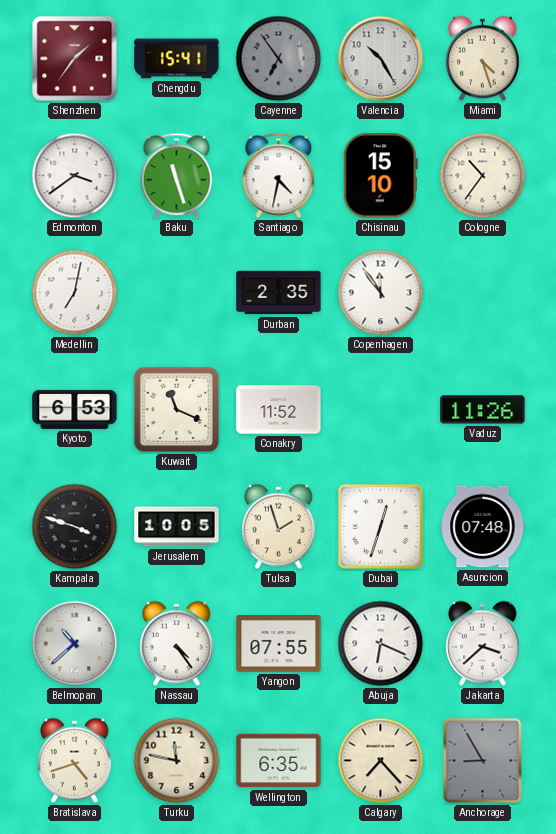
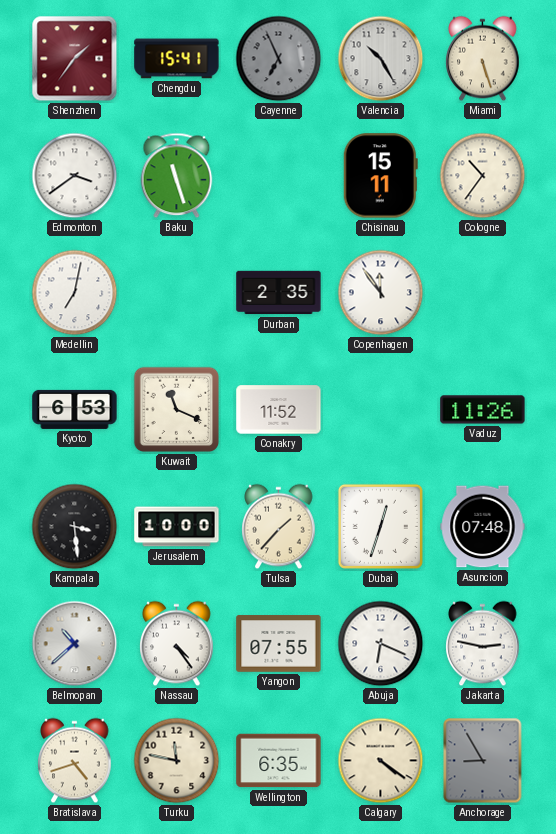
Cayenne: 6:54 -> 6:56 (279, 59)
Miami: 4:27 -> 5:27 (483, 59)
Santiago: 4:32 -> none (279, 176)
Chisinau: 15:10 -> 15:11 (380, 176)
Kampala: 3:48 -> 3:29 (75, 527)
Jerusalem: 10:05 -> 10:00 (177, 527)
Tulsa: 1:57 -> 1:37 (279, 527)
Jakarta: 3:38 -> 2:47 (483, 644)
Calgary: 7:23 -> 4:21 (381, 761)
